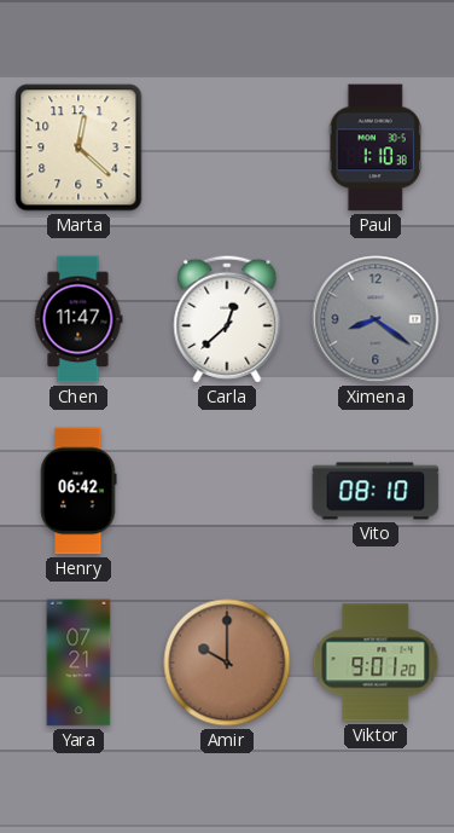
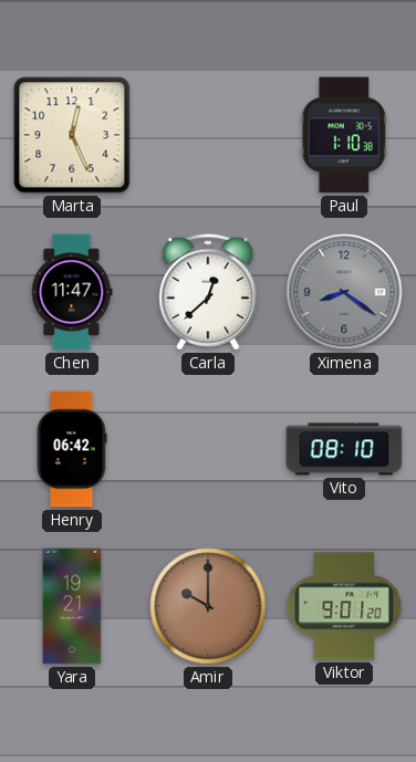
Marta: 12:22 -> 12:26 (72, 135)
Yara: 07:21 -> 19:21 (72, 606)
